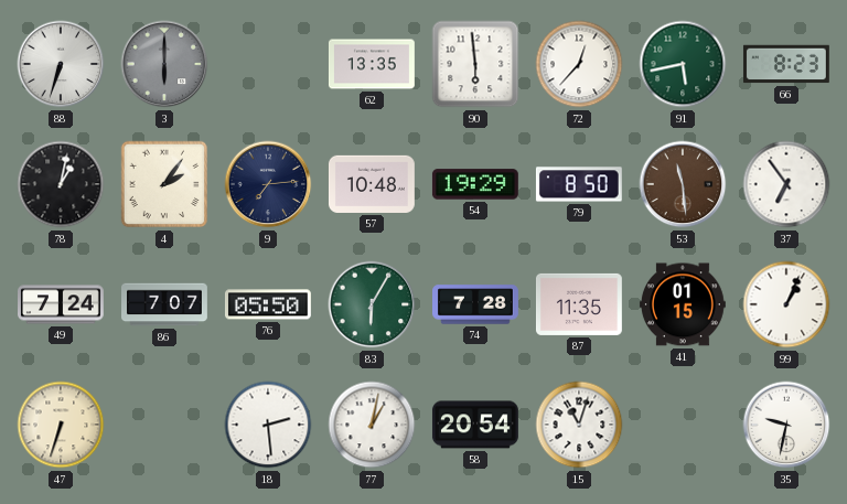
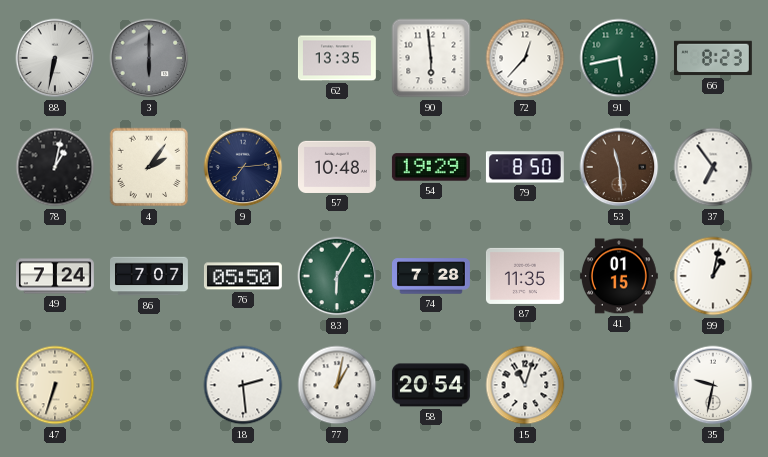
88: 6:33 -> 6:32 (55, 58)
99: 1:04 -> 1:02 (713, 276)
